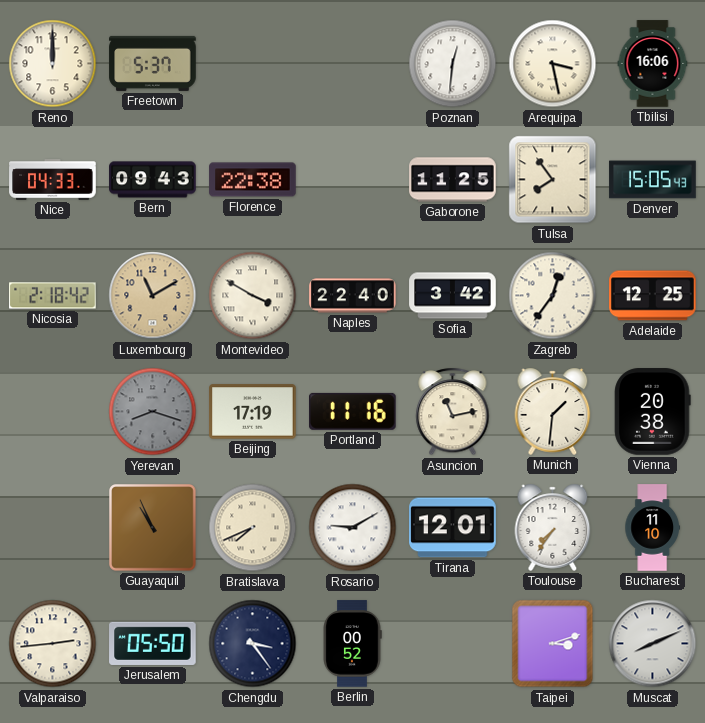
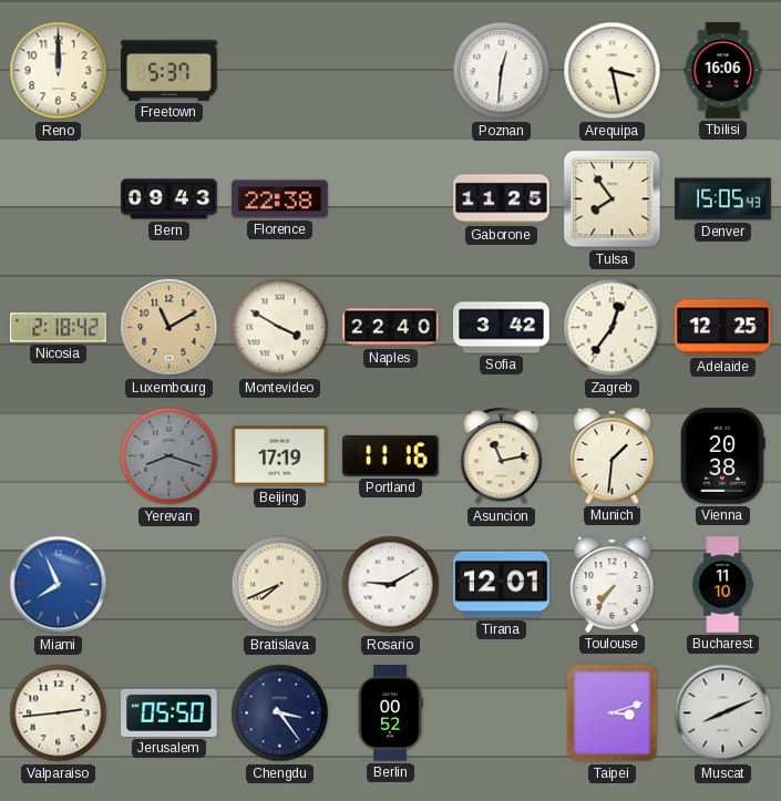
Nice: 04:33 -> none (53, 180)
Miami: none -> 7:56 (59, 585)
Guayaquil: 10:56 -> none (153, 528)
